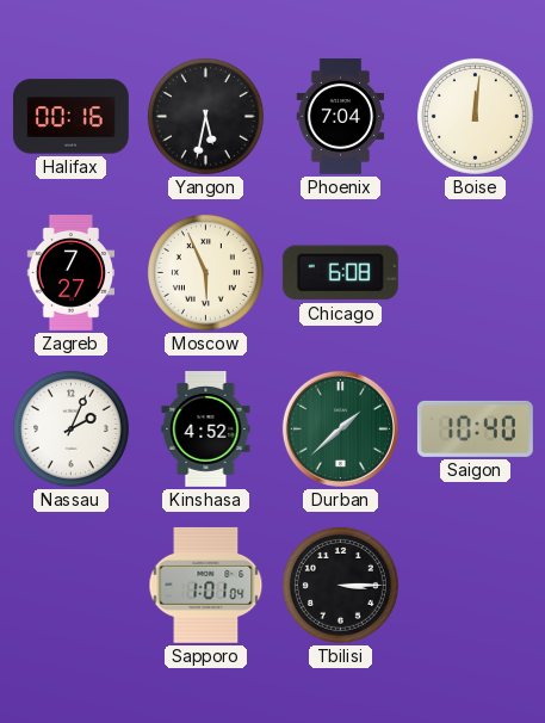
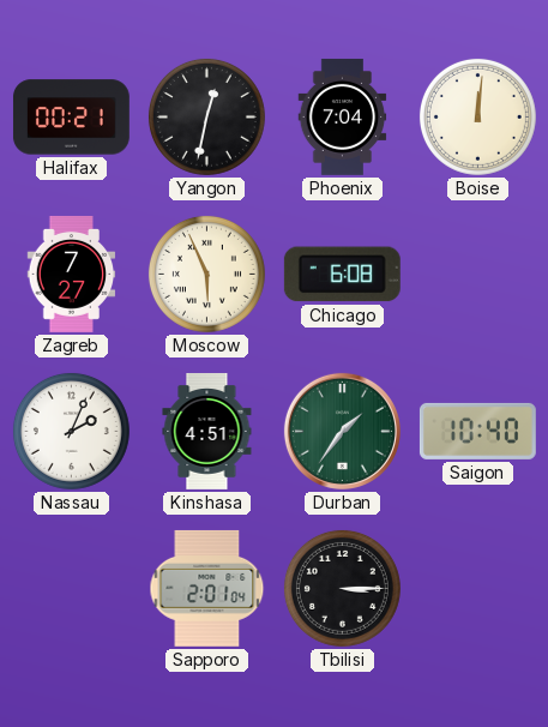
Halifax: 00:16 -> 00:21 (71, 118)
Yangon: 5:32 -> 12:32 (206, 116)
Kinshasa: 4:52 -> 4:51 (207, 431)
Durban: 1:38 -> 1:36 (342, 431)
Sapporo: 1:01 -> 2:01 (207, 588)
